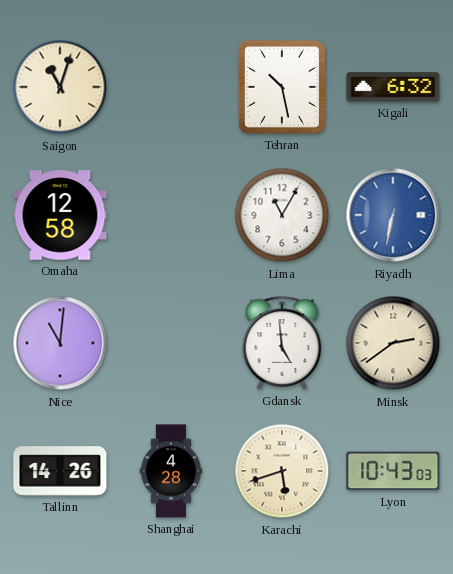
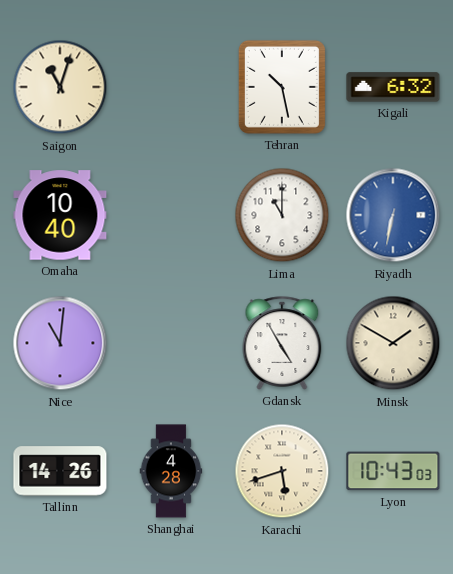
Omaha: 12:58 -> 10:40 (60, 215)
Lima: 11:05 -> 11:00 (282, 215)
Gdansk: 4:59 -> 4:55 (282, 343)
Minsk: 2:39 -> 1:50 (393, 343)
